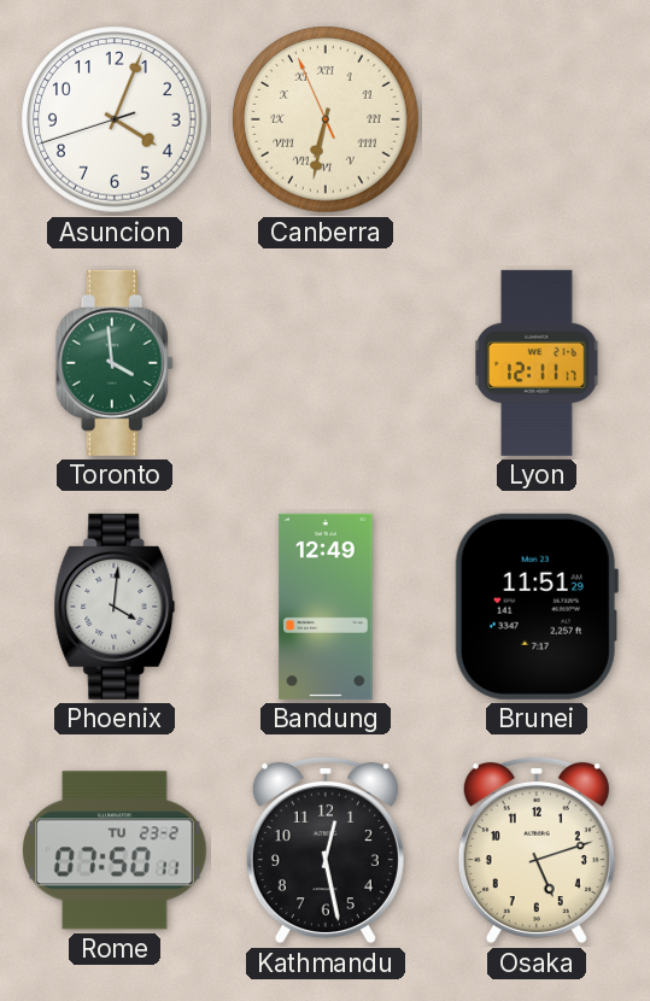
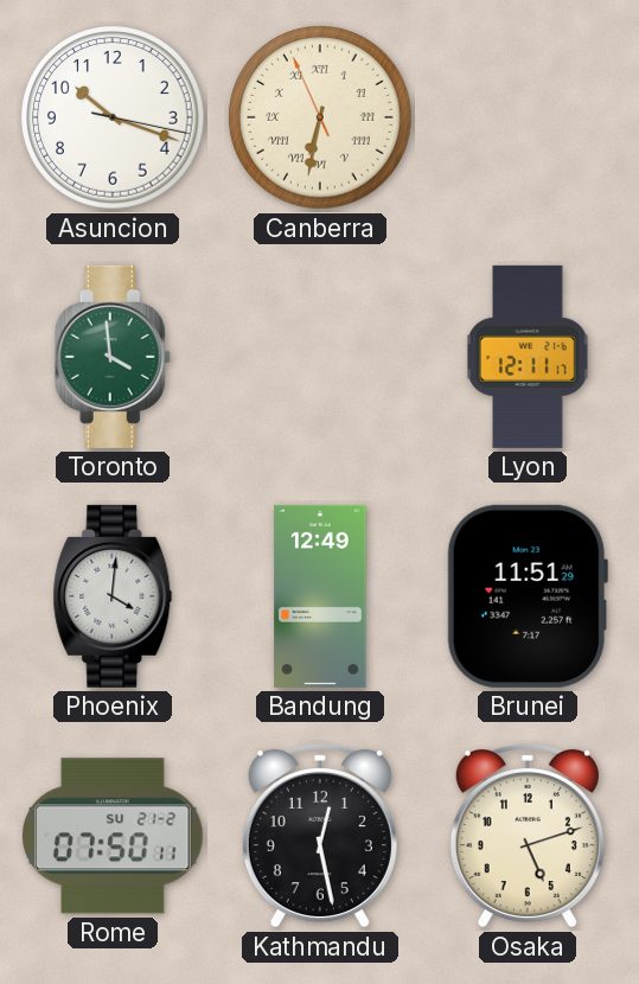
Asuncion: 4:03 -> 10:18 (113, 117)
Rome date: TU 23-2 -> SU 21-2 (113, 836)
